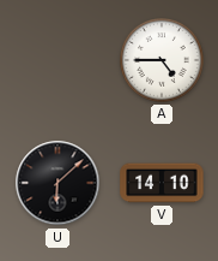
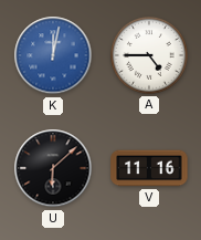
K: none -> 12:02 (53, 55)
V: 14:10 -> 11:16 (149, 168)
